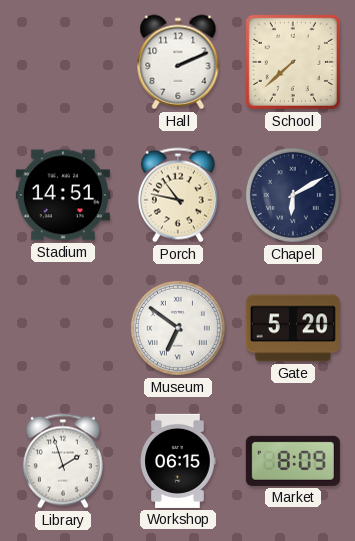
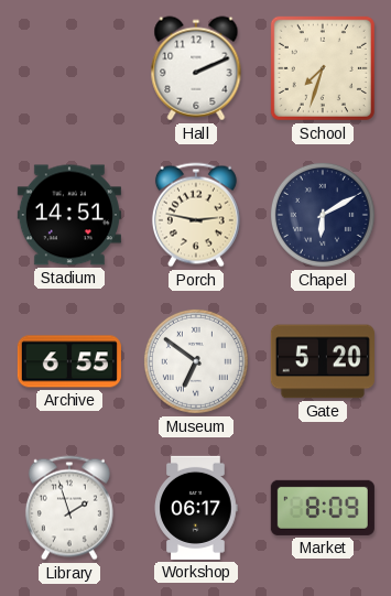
School: 7:38 -> 7:33 (323, 68)
Porch: 10:47 -> 2:47 (196, 215)
Archive: none -> 6:55 (69, 361)
Workshop: 06:15 -> 06:17 (196, 508)
